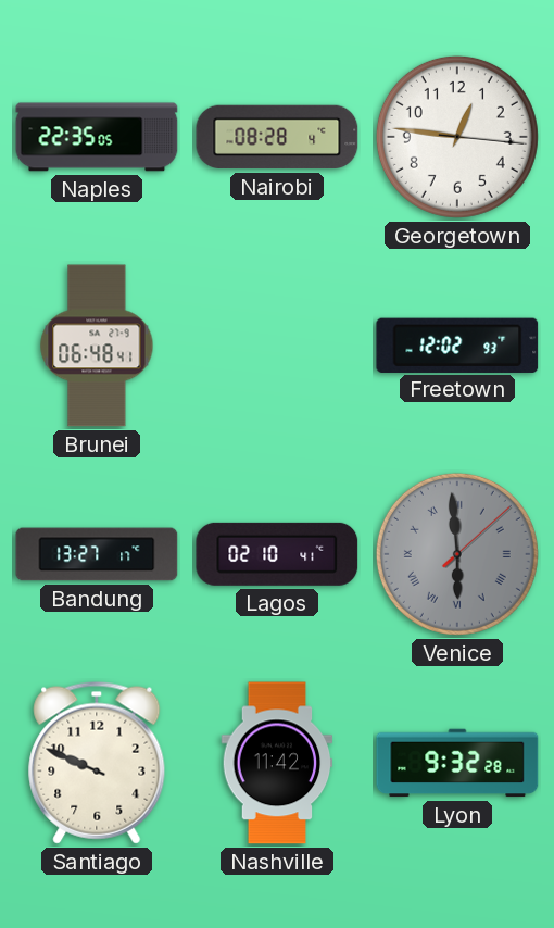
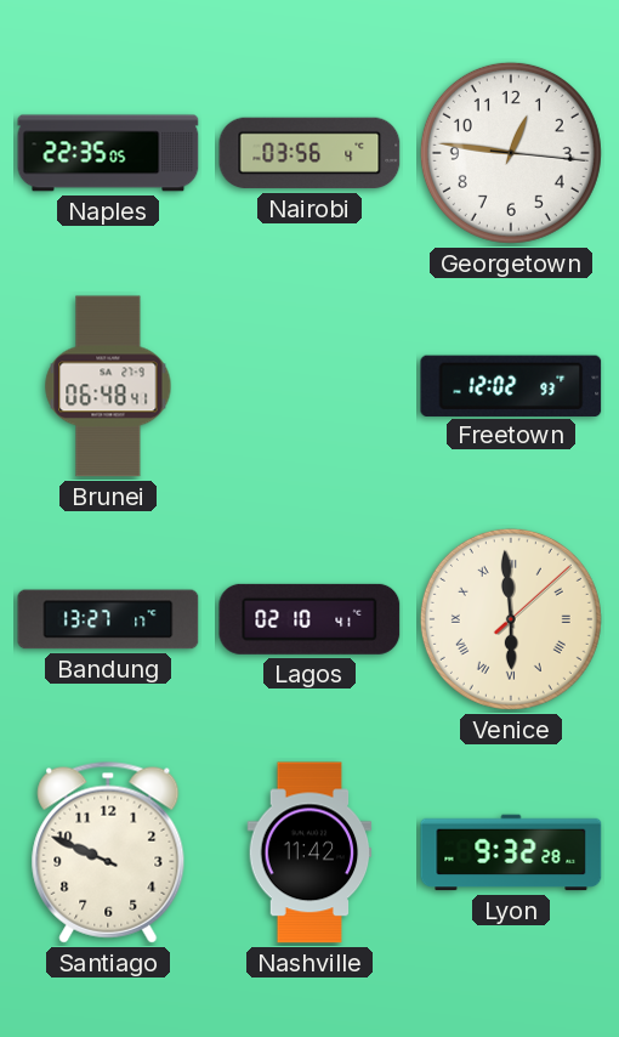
Nairobi: 08:28 -> 03:56 (309, 153)
Venice dial: grey -> cream (511, 619)
